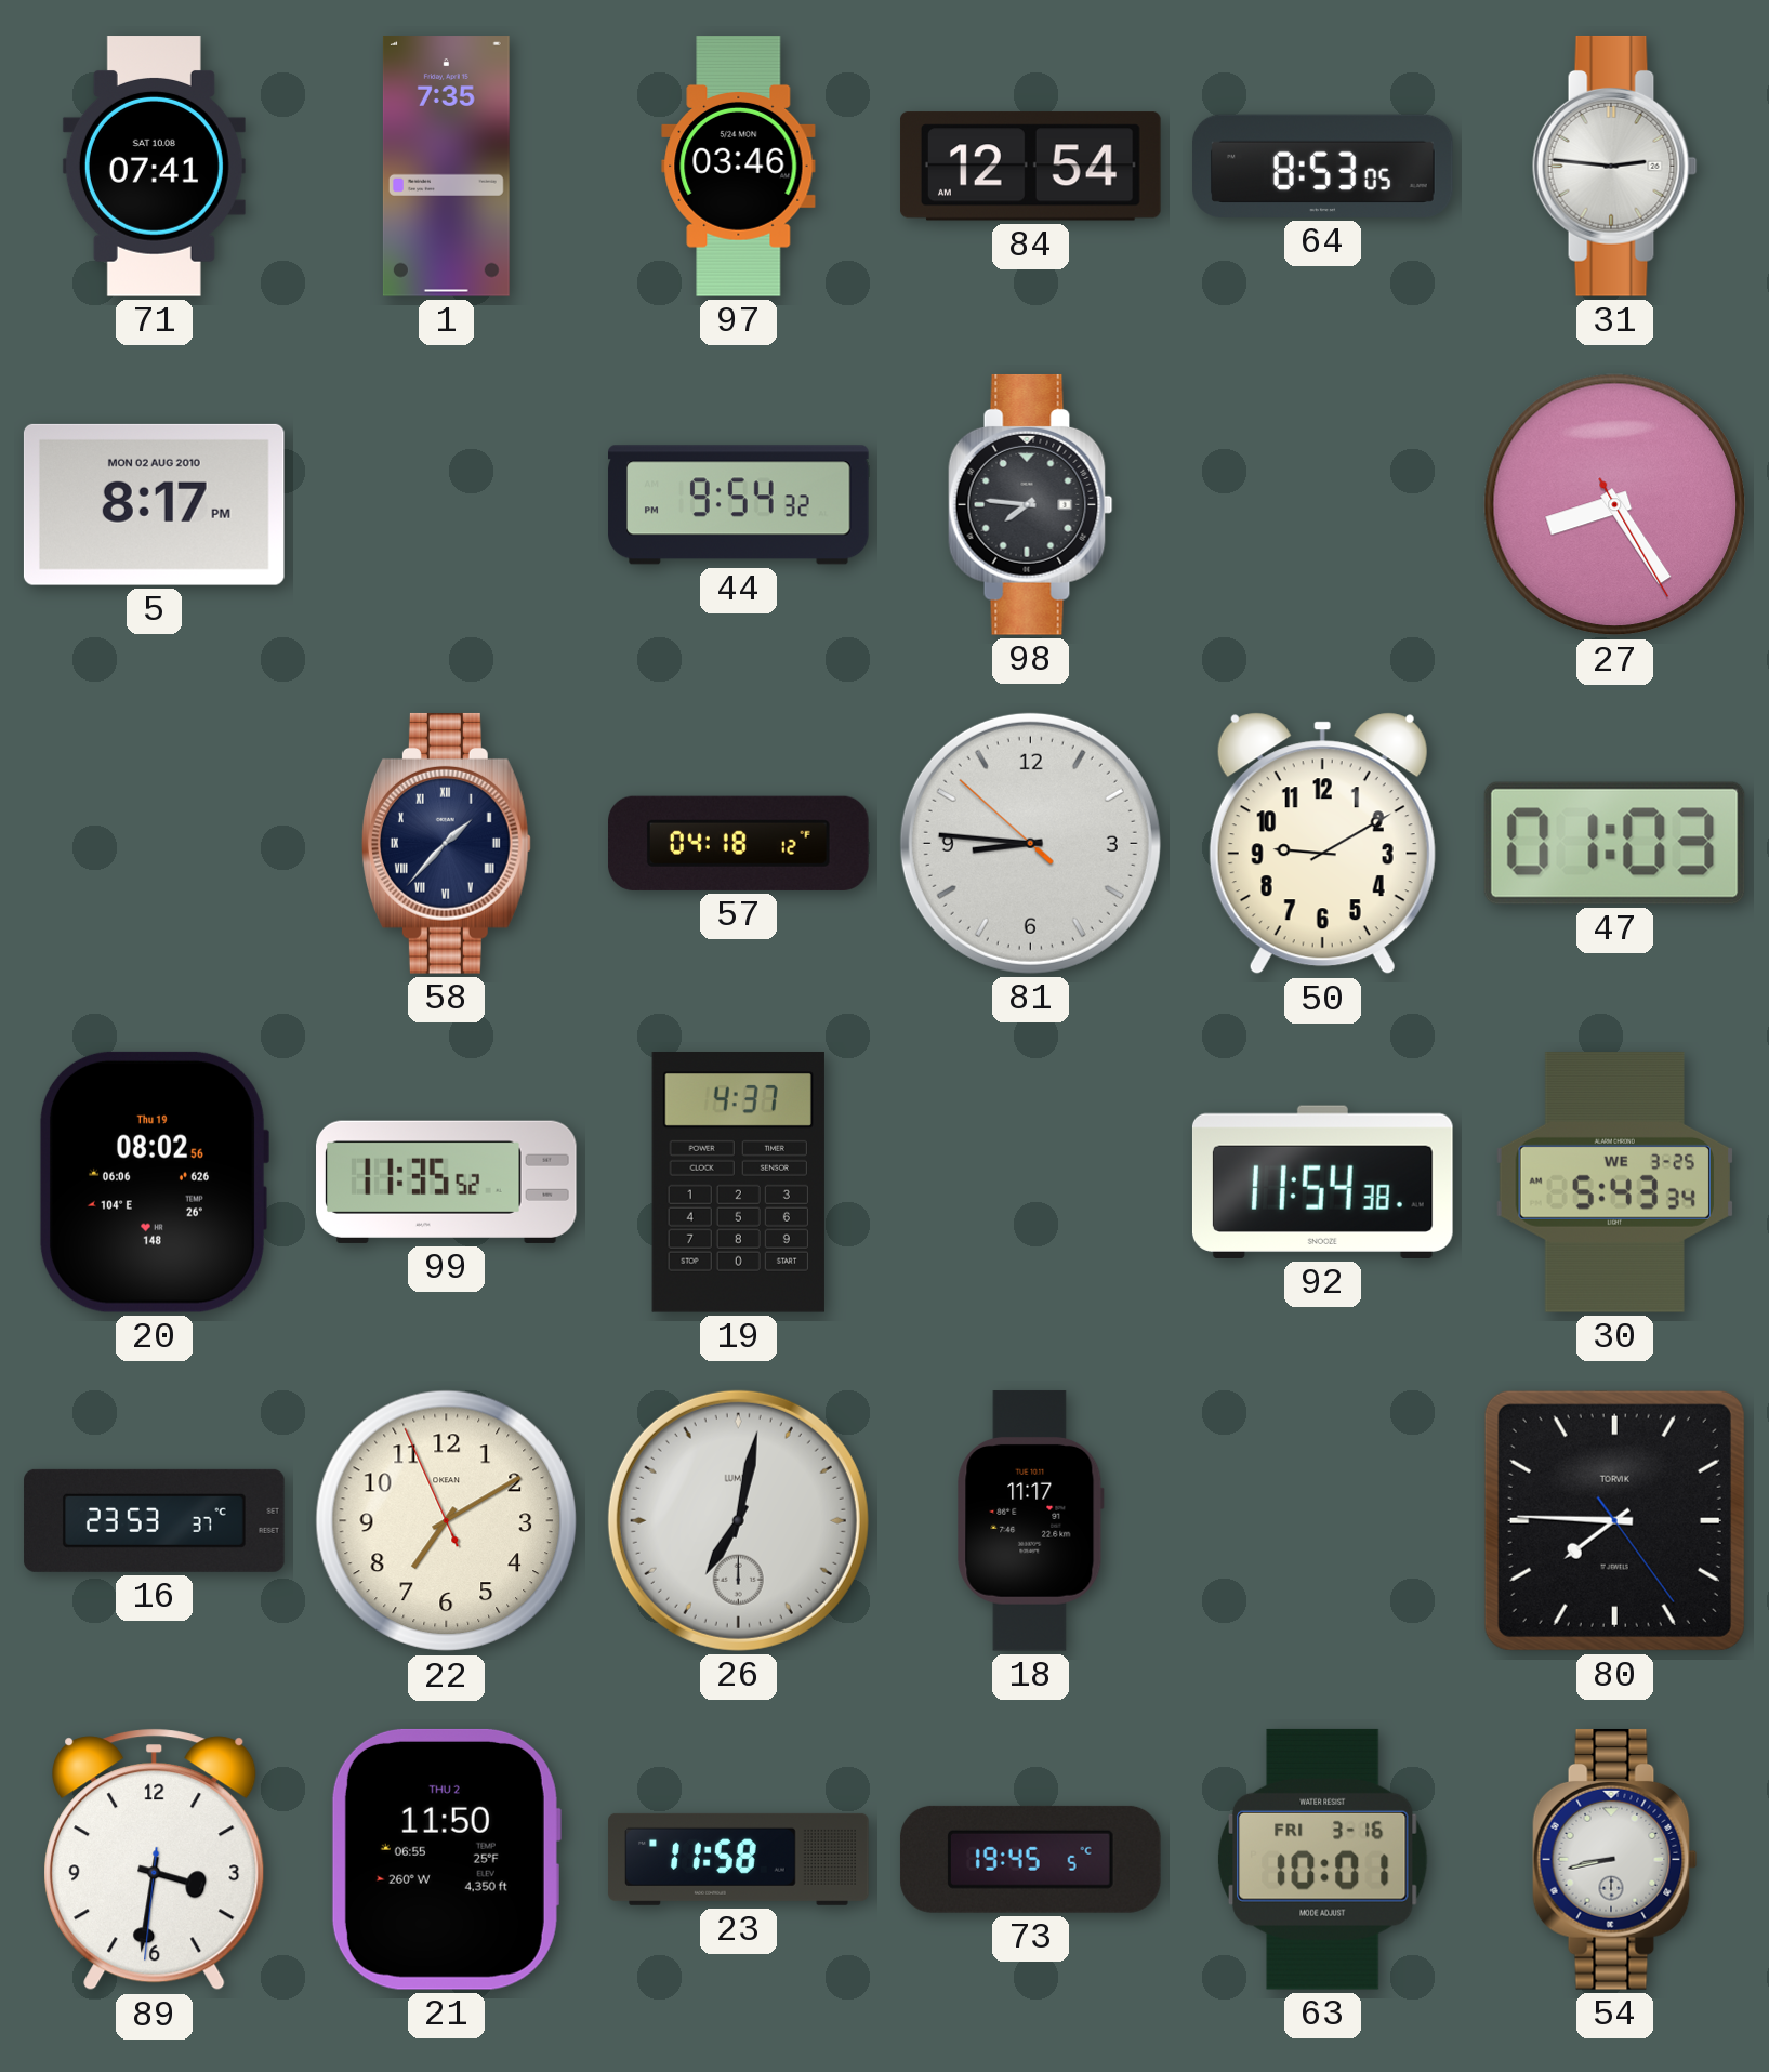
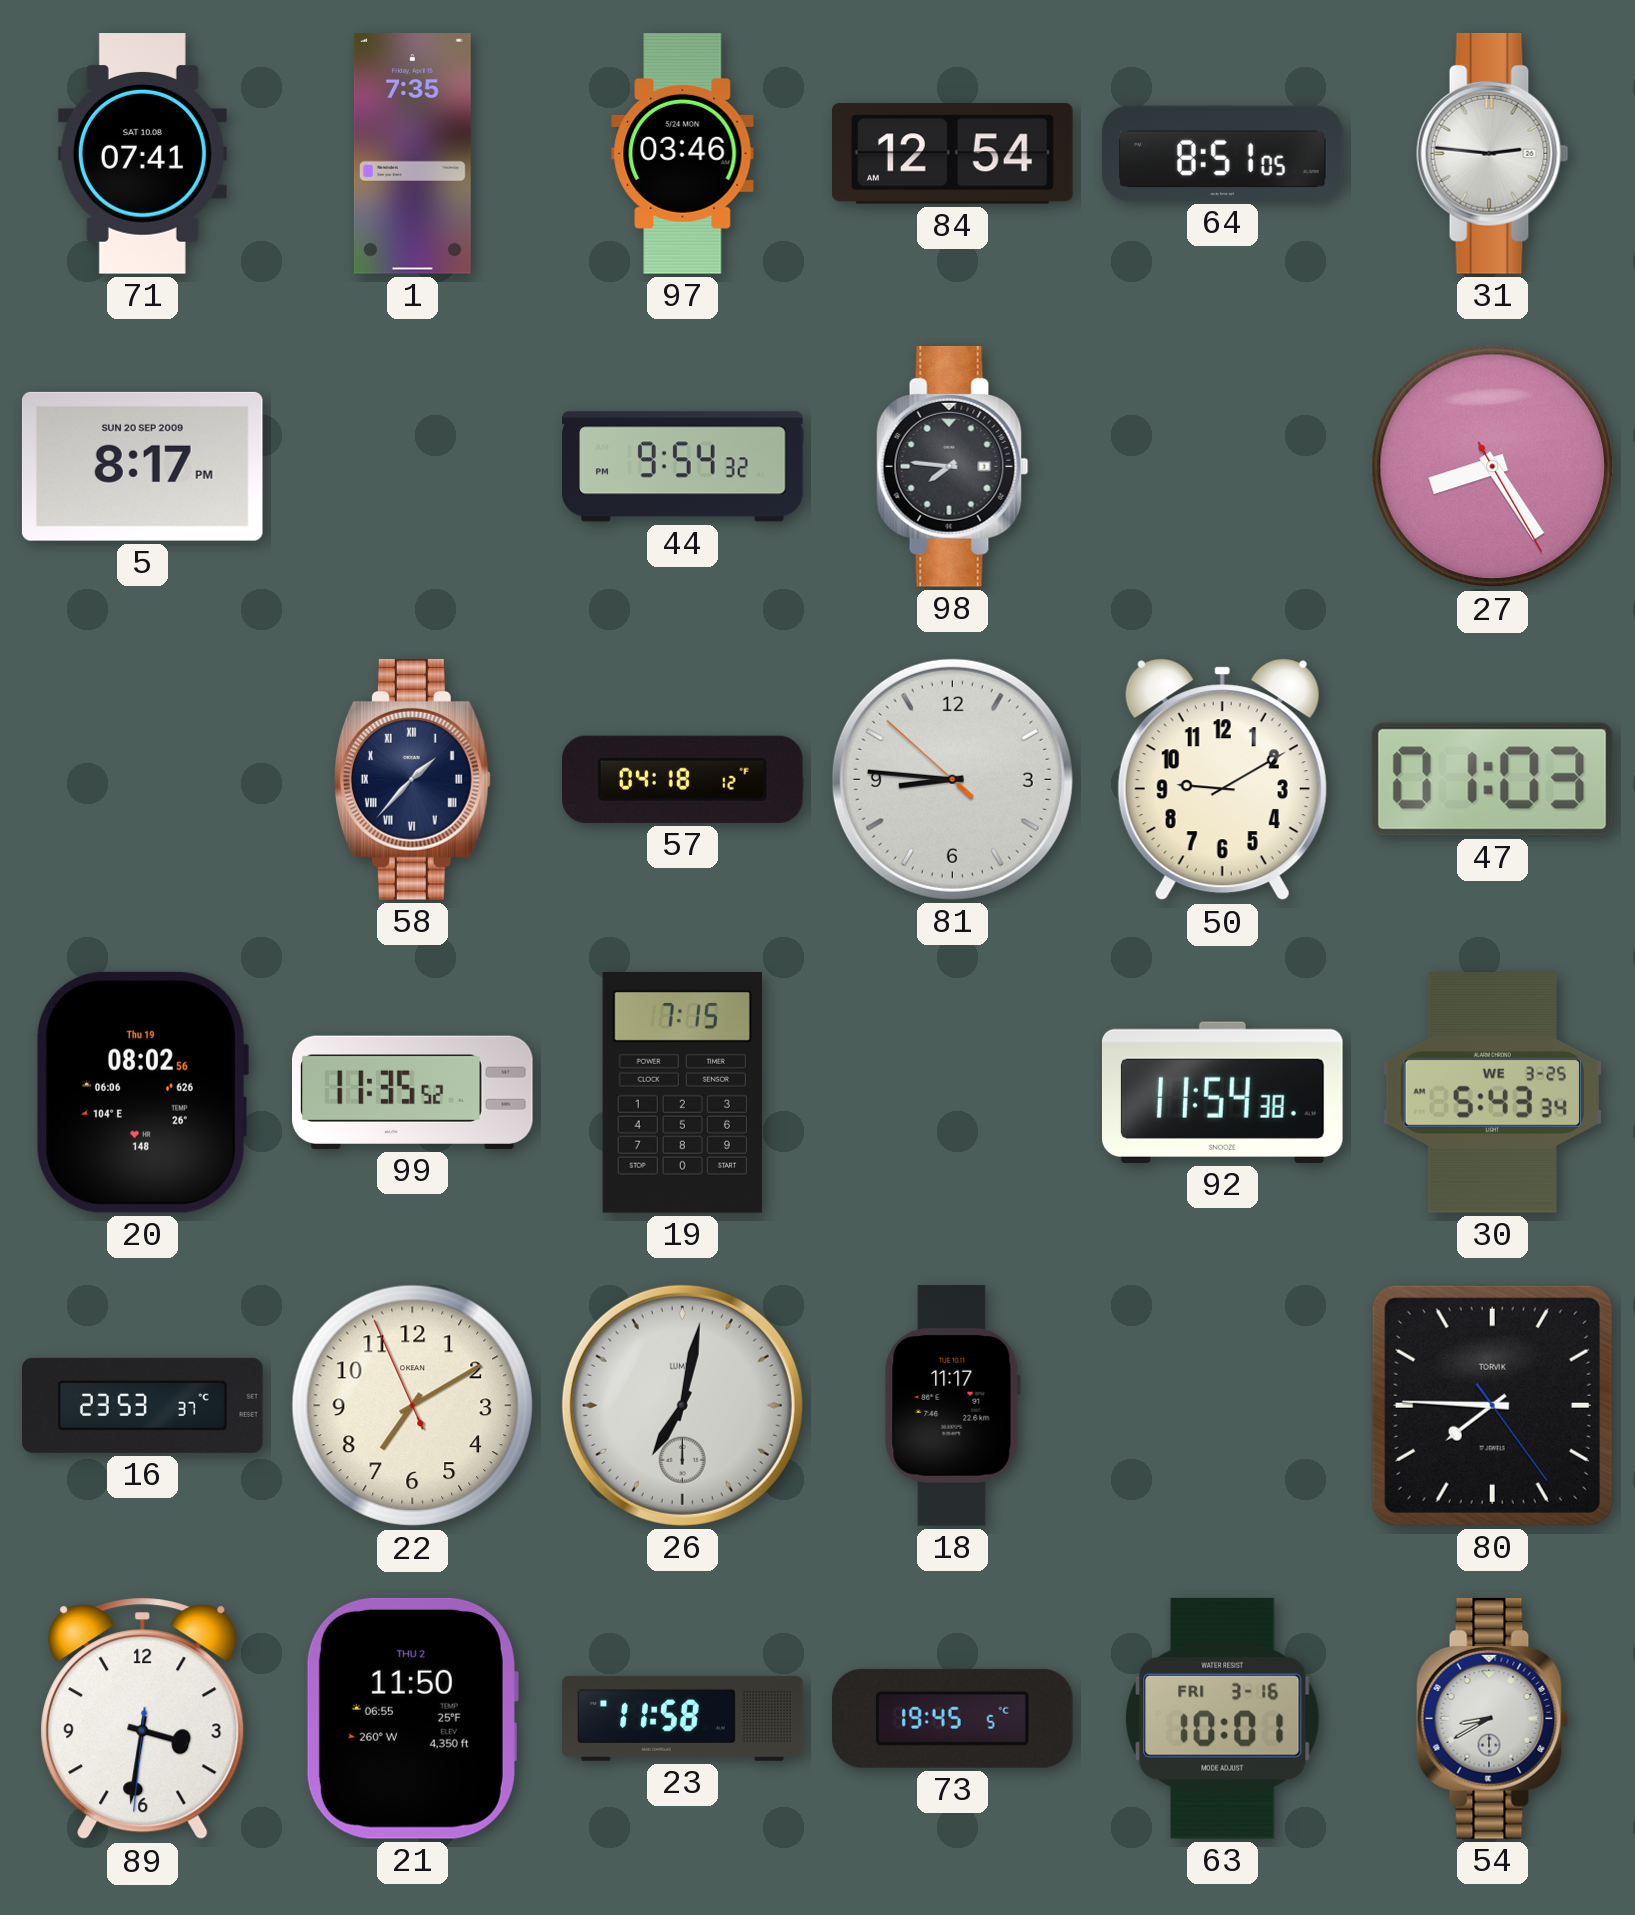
64: 8:53 -> 8:51 (1223, 153)
5 date: MON 02 AUG 2010 -> SUN 20 SEP 2009 (142, 466)
19: 4:37 -> 7:15 (682, 1093)
54: 8:43 -> 8:40 (1493, 1718)
